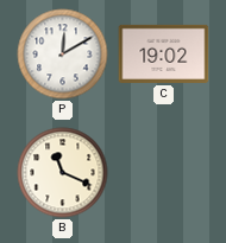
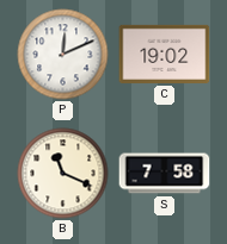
P: 12:10 -> 12:11 (63, 55)
S: none -> 7:58 (165, 174)
